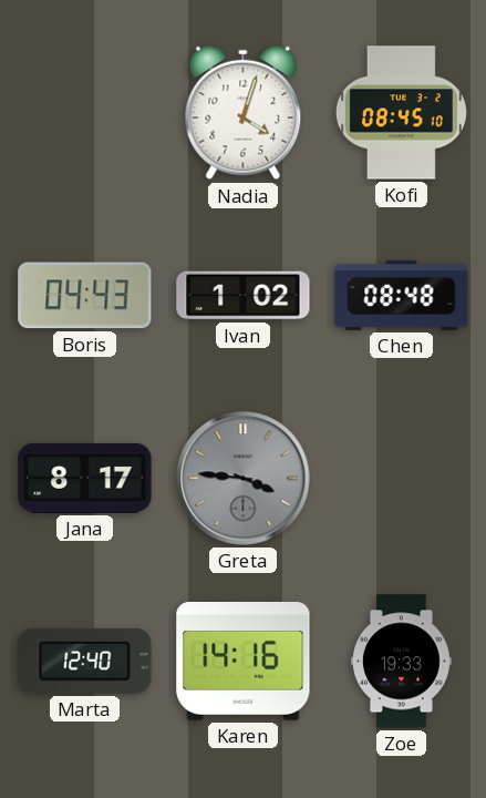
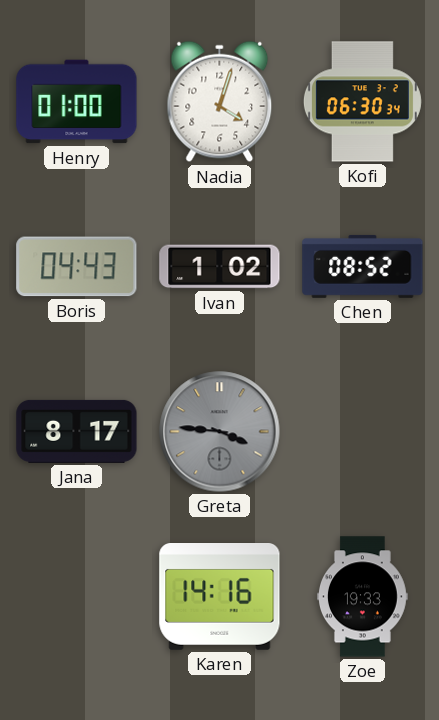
Henry: none -> 01:00 (77, 102)
Kofi: 08:45 -> 06:30 (362, 102)
Chen: 08:48 -> 08:52 (363, 266)
Marta: 12:40 -> none (85, 661)
